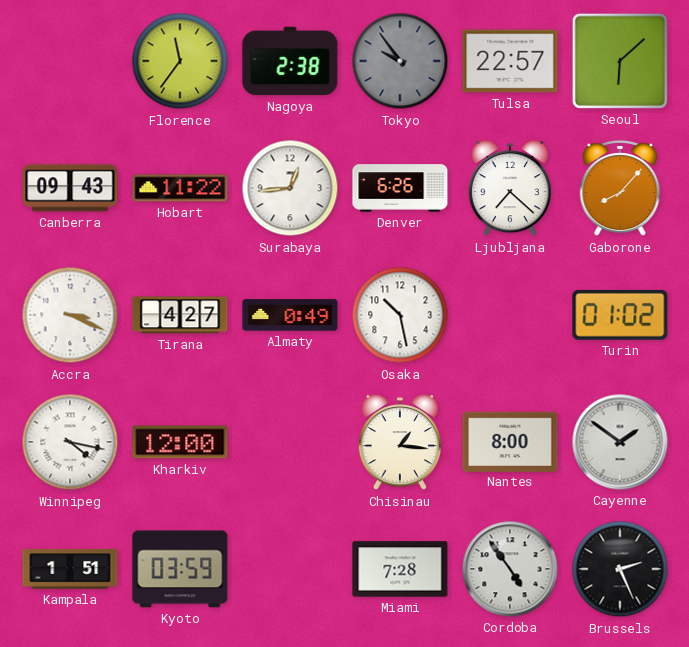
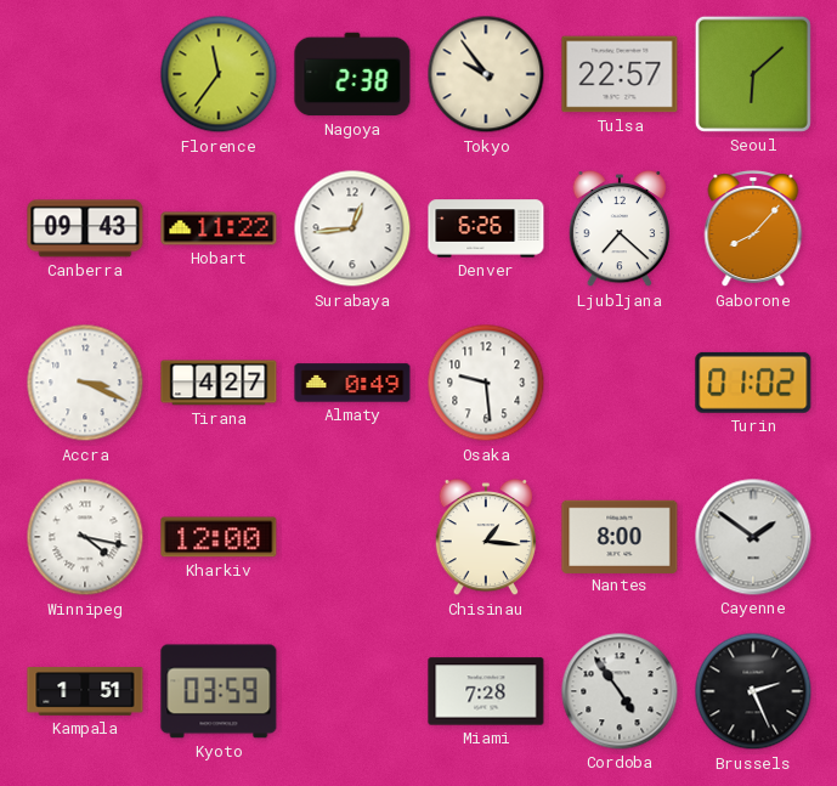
Tokyo dial: grey -> cream (486, 74)
Osaka: 10:28 -> 9:29 (486, 383)
